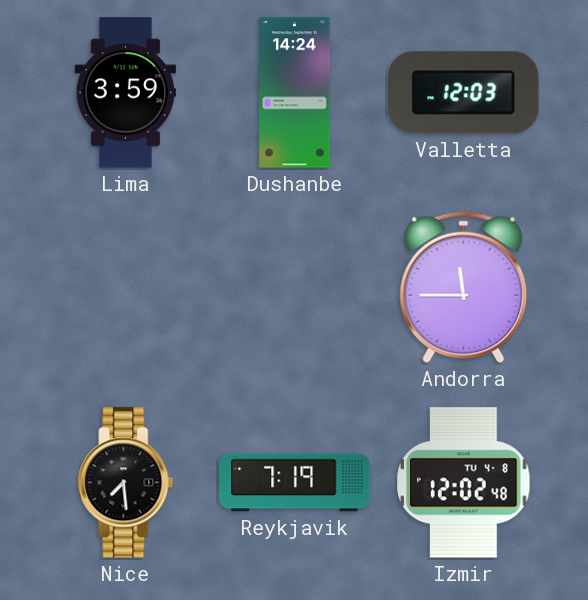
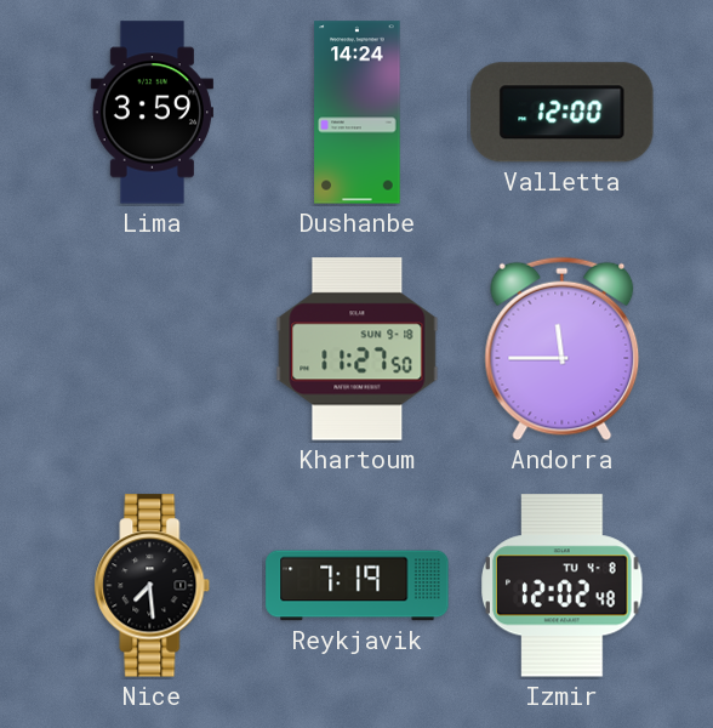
Valletta: 12:03 -> 12:00 (563, 113)
Khartoum: none -> 11:27 (358, 349)
